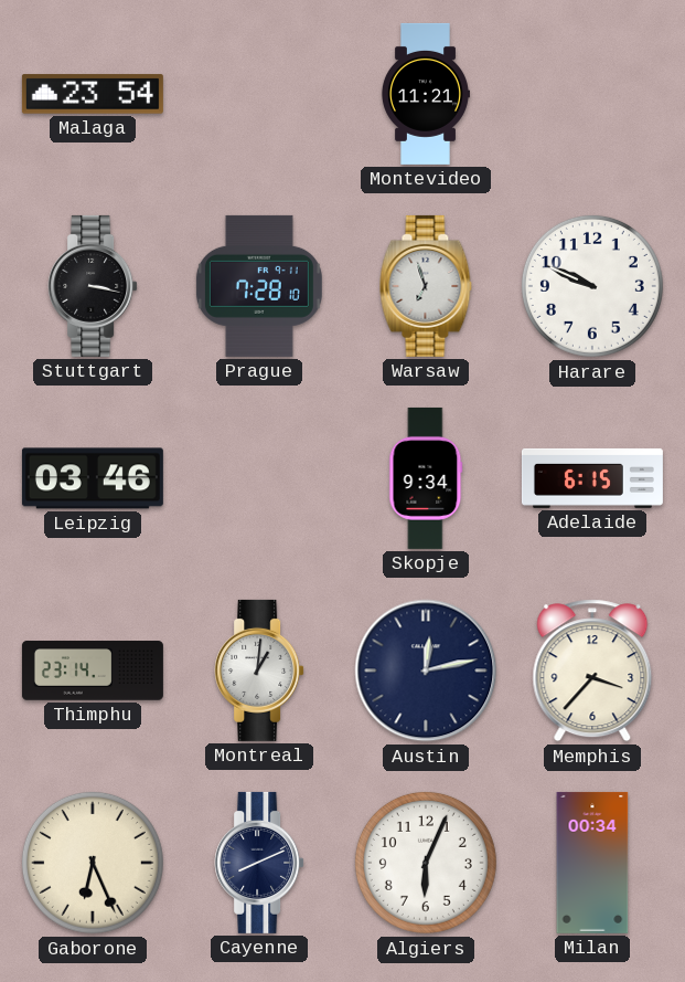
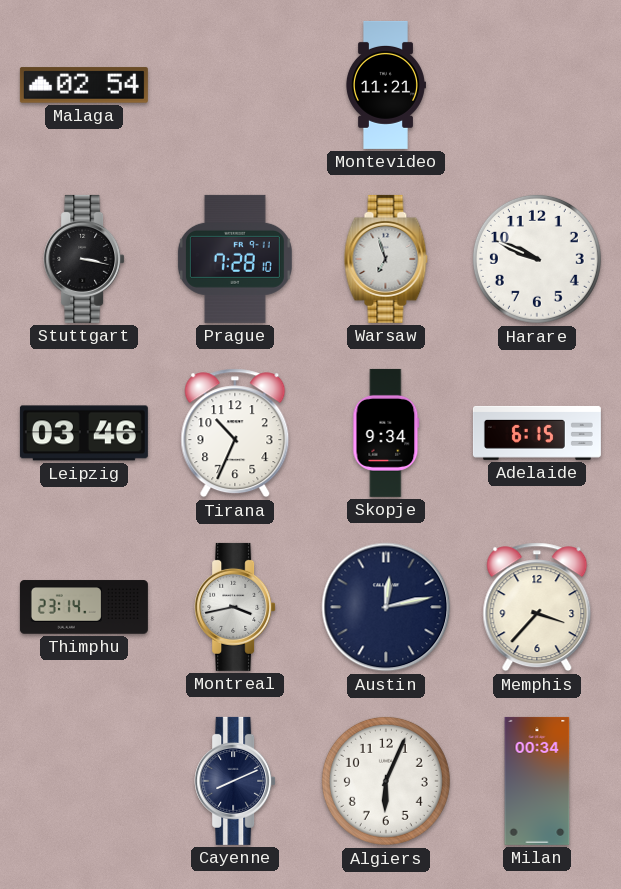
Malaga: 23:54 -> 02:54 (84, 85)
Tirana: none -> 10:34 (235, 433)
Montreal: 1:01 -> 3:43 (235, 607)
Gaborone: 6:26 -> none (93, 863)
